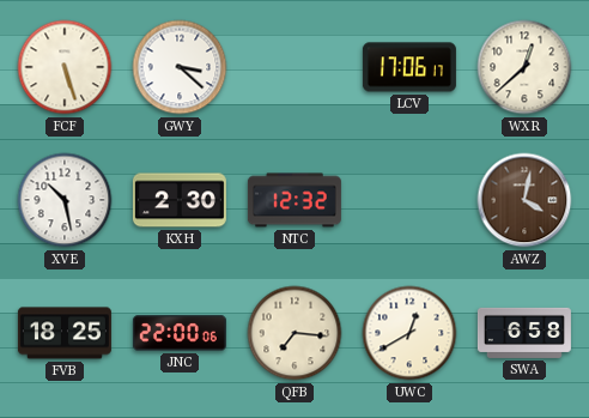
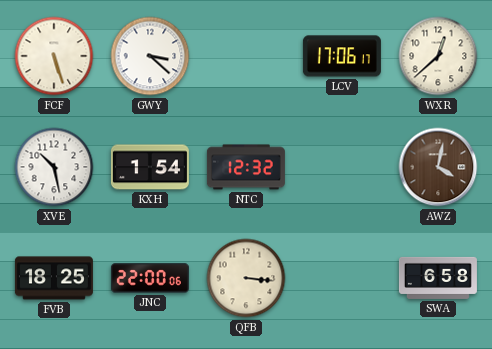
KXH: 2:30 -> 1:54 (150, 167)
QFB: 7:16 -> 3:16 (246, 278)
UWC: 12:40 -> none (409, 333)
